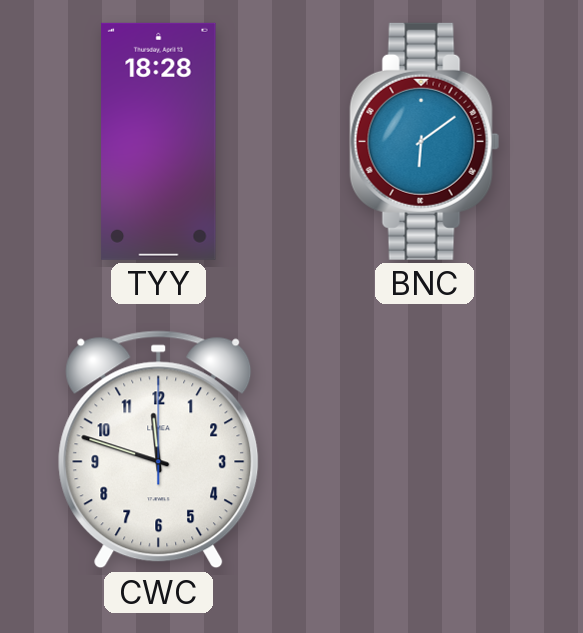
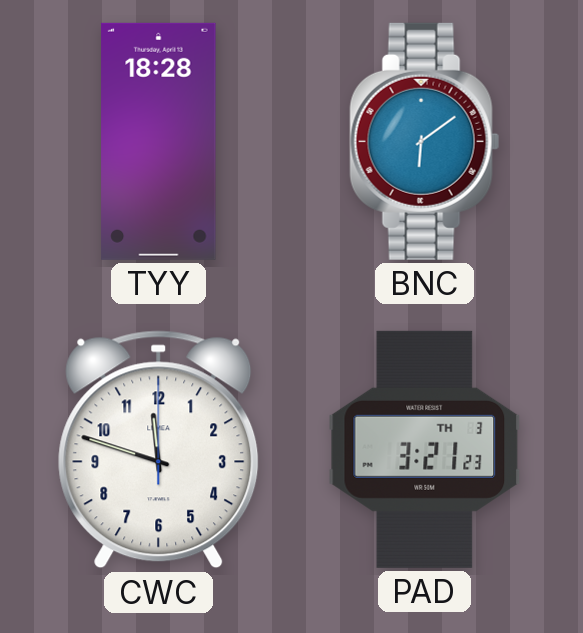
PAD: none -> 3:21 (425, 449)
